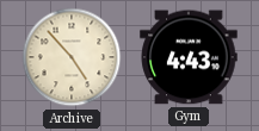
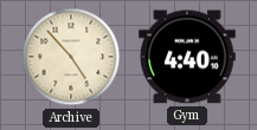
Gym: 4:43 -> 4:40 (187, 57)
